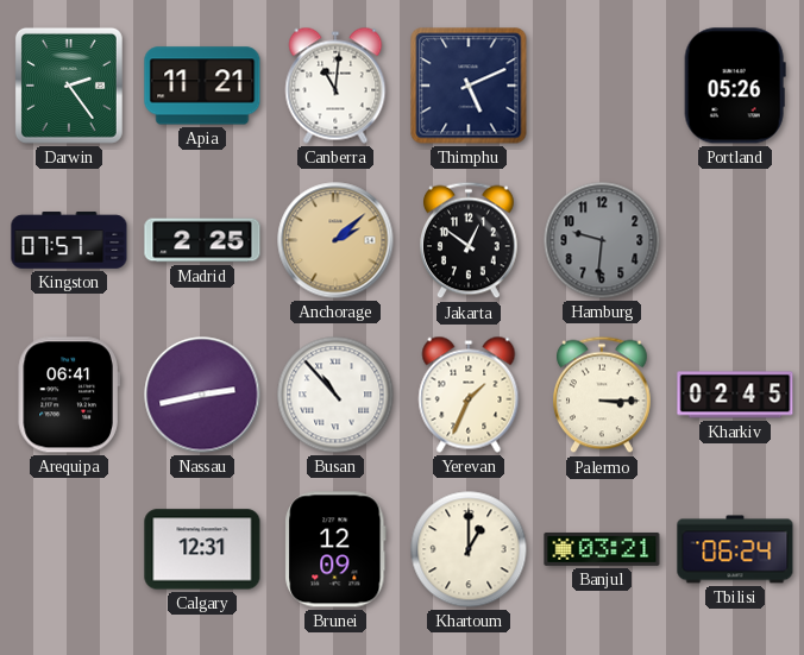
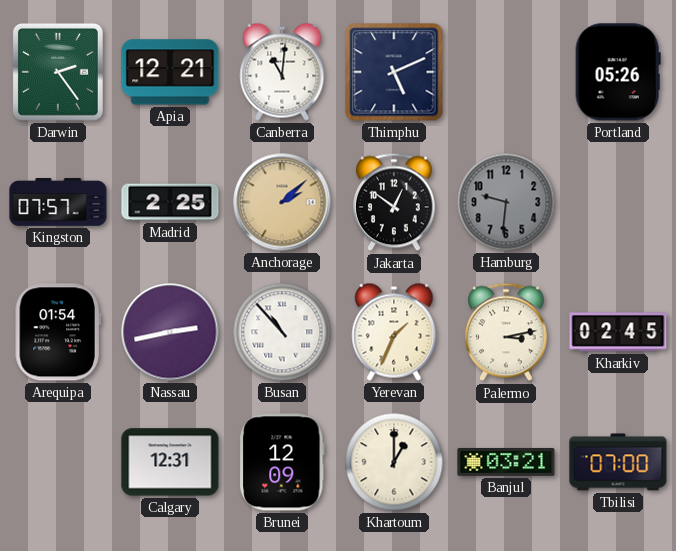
Apia: 11:21 -> 12:21 (170, 72)
Arequipa: 06:41 -> 01:54 (58, 332)
Palermo: 3:15 -> 3:13 (507, 332)
Tbilisi: 06:24 -> 07:00 (618, 462)
